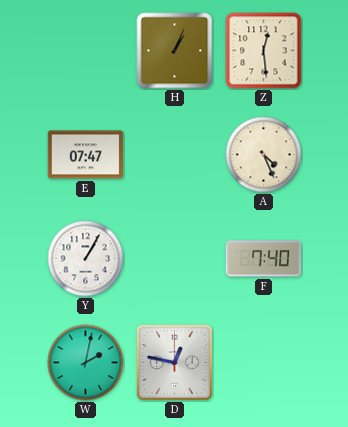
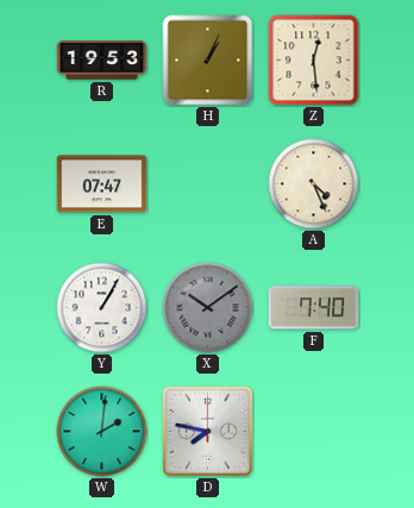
R: none -> 19:53 (102, 61)
X: none -> 10:09 (208, 308)
W: 2:02 -> 2:01 (102, 432)
D: 12:47 -> 7:47 (207, 431)
